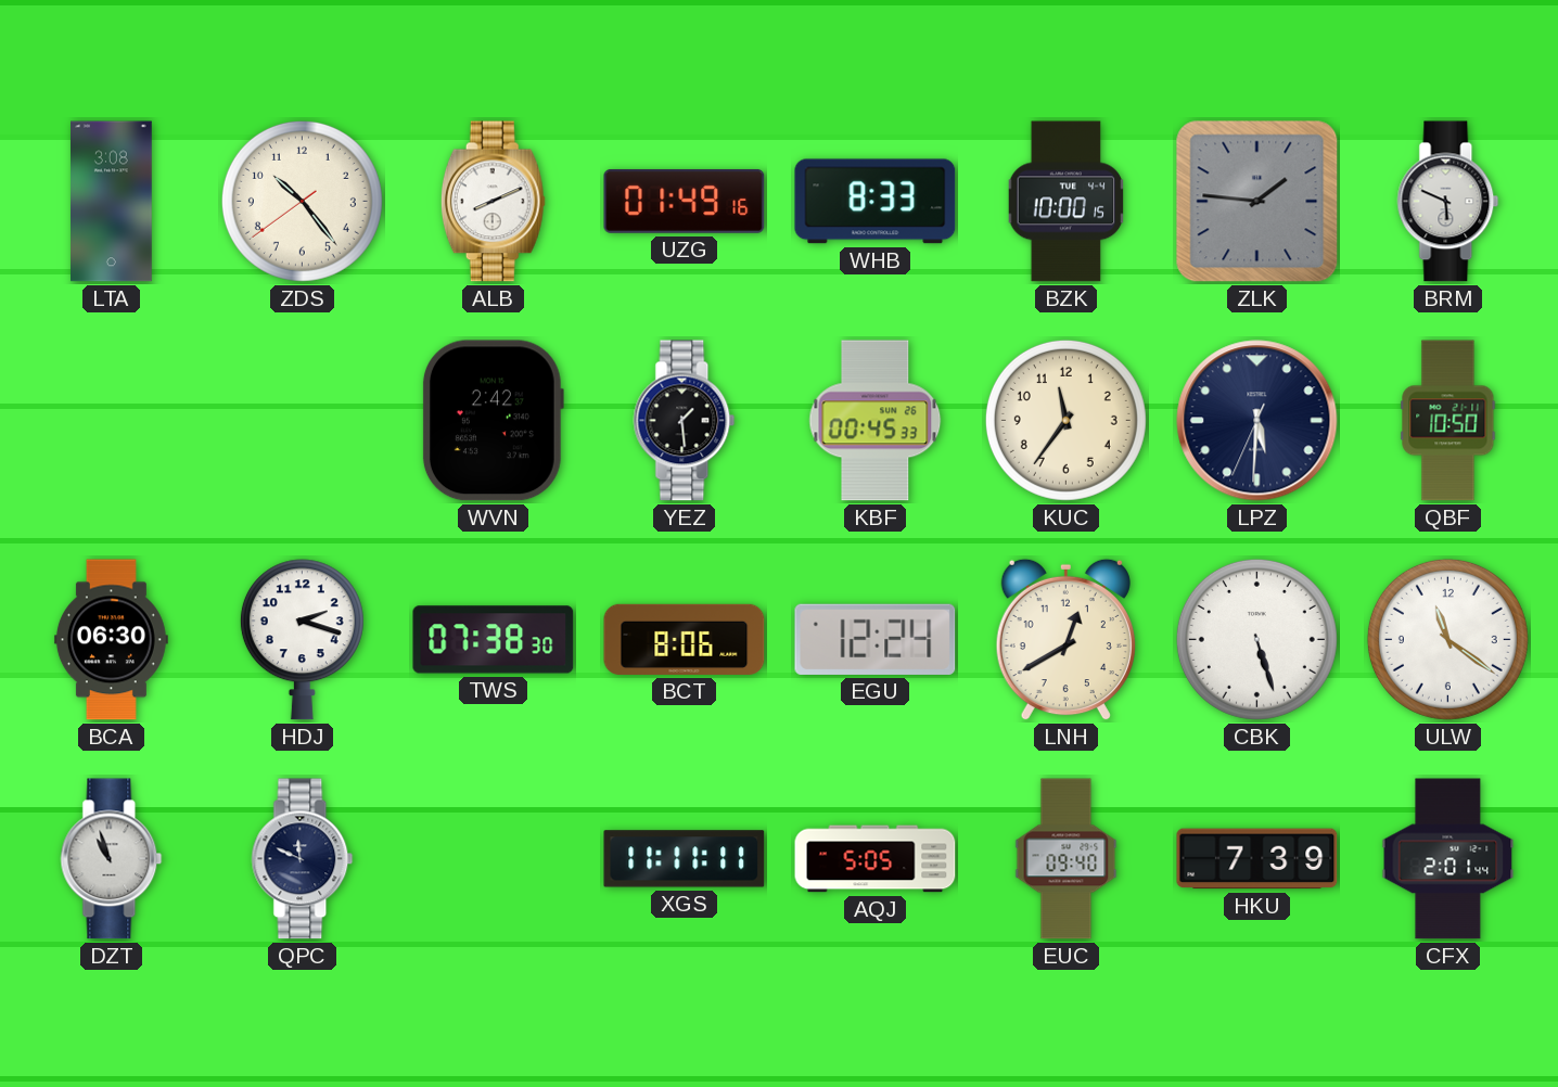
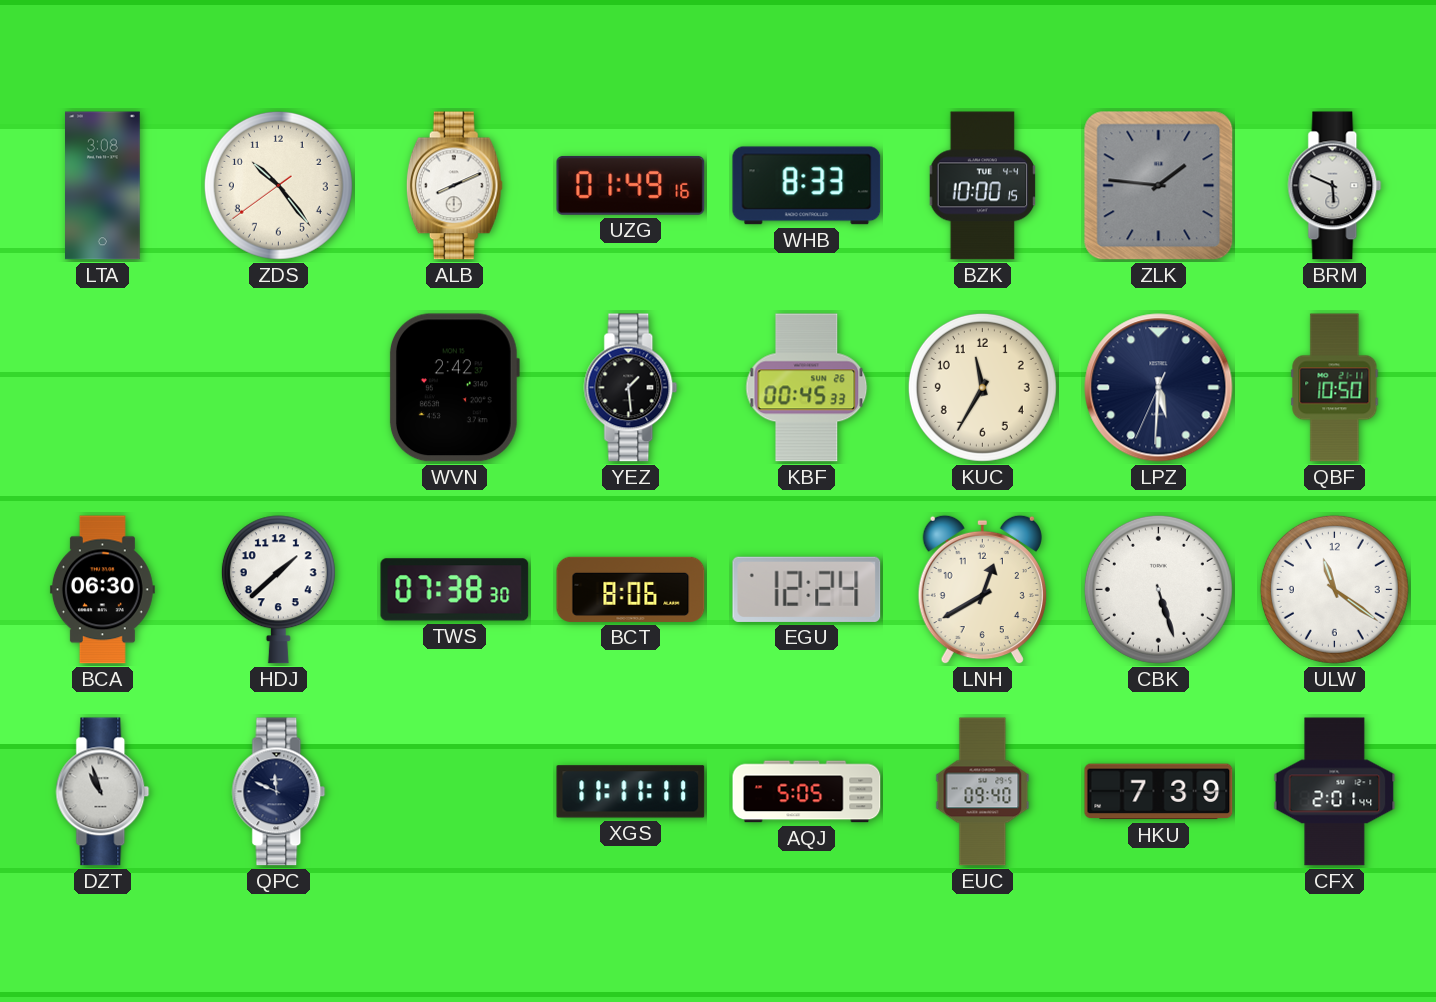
KUC: 11:36 -> 11:35 (982, 387)
HDJ: 2:18 -> 1:38 (278, 590)
